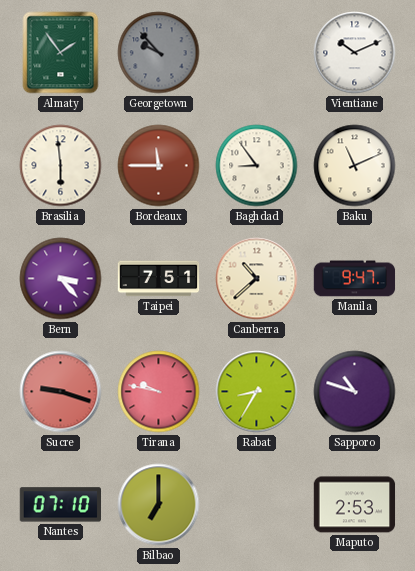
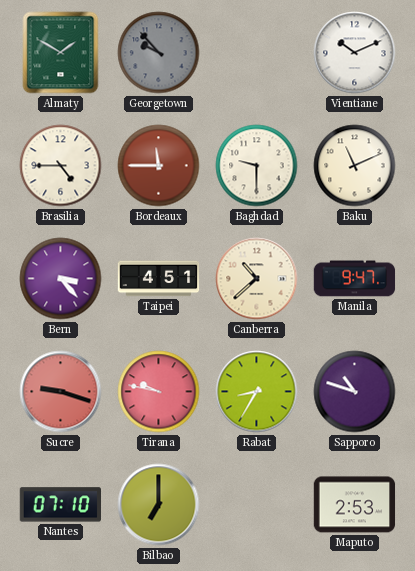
Almaty: 1:54 -> 1:50 (61, 53)
Brasilia: 5:59 -> 4:45 (61, 166)
Baghdad: 8:54 -> 9:30 (257, 166)
Taipei: 7:51 -> 4:51 (159, 279)
